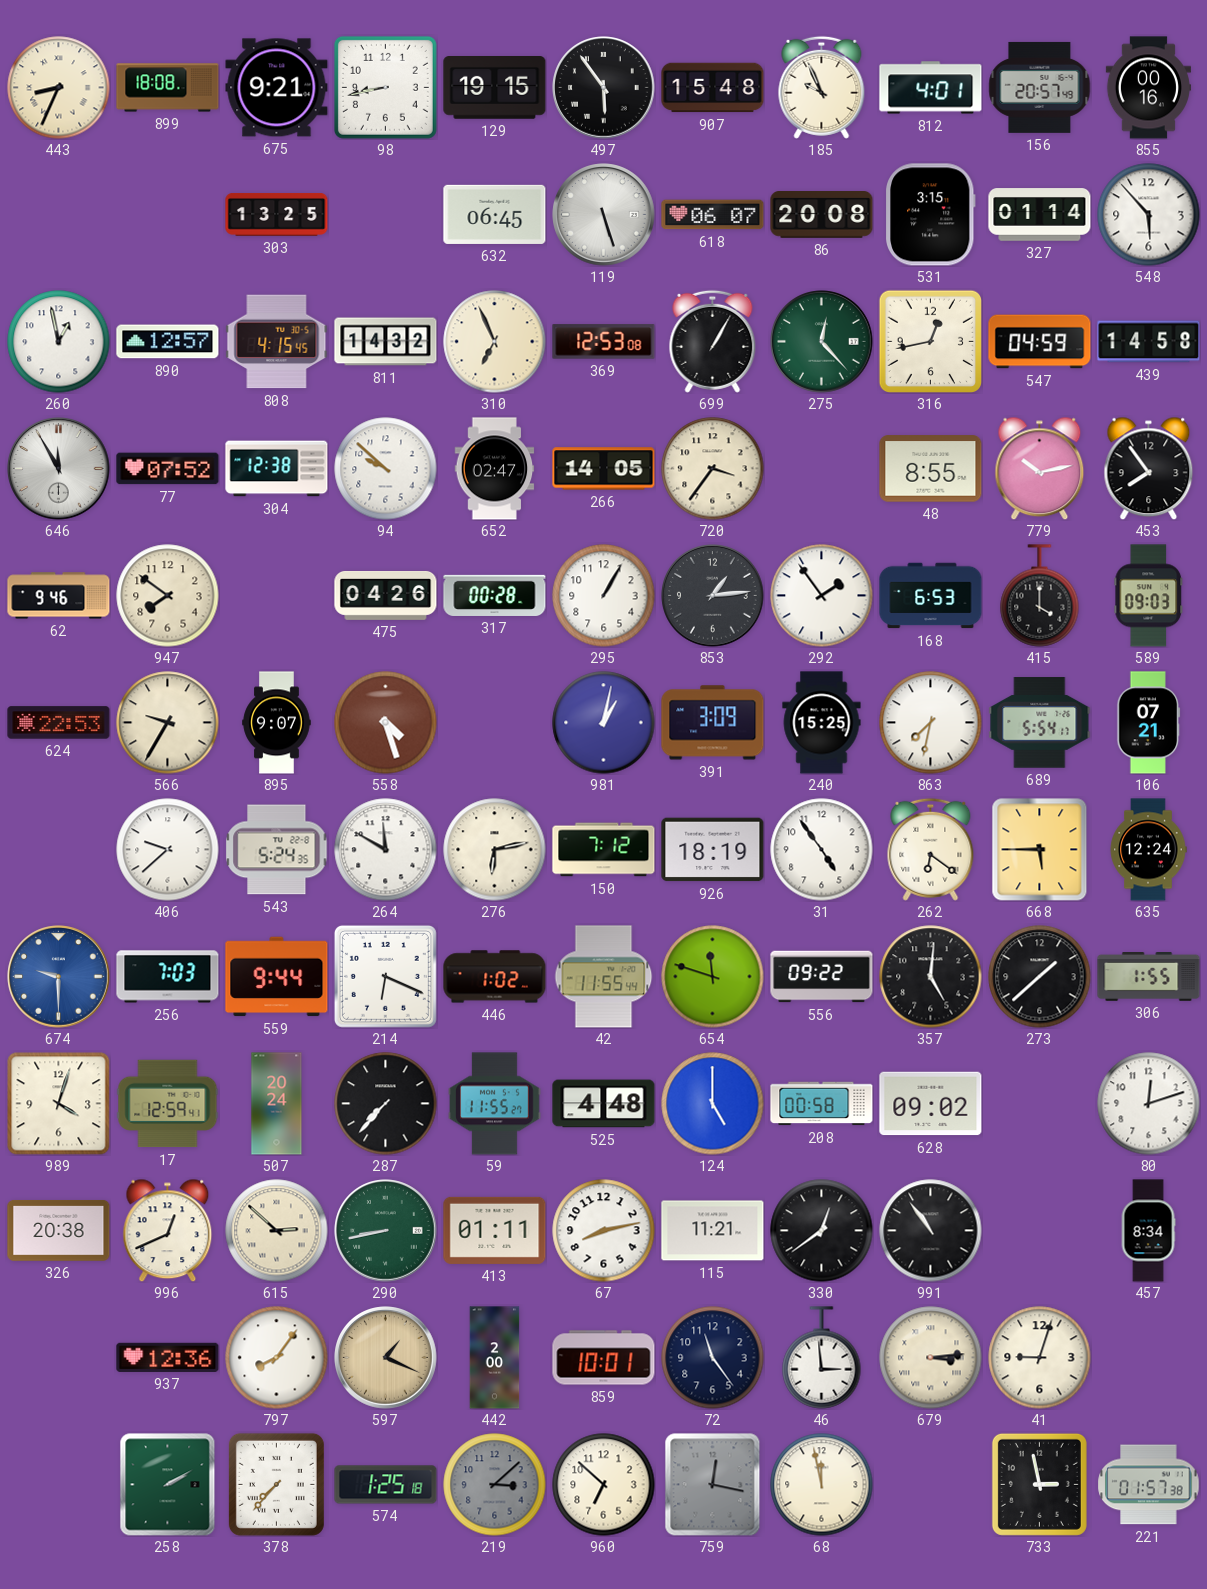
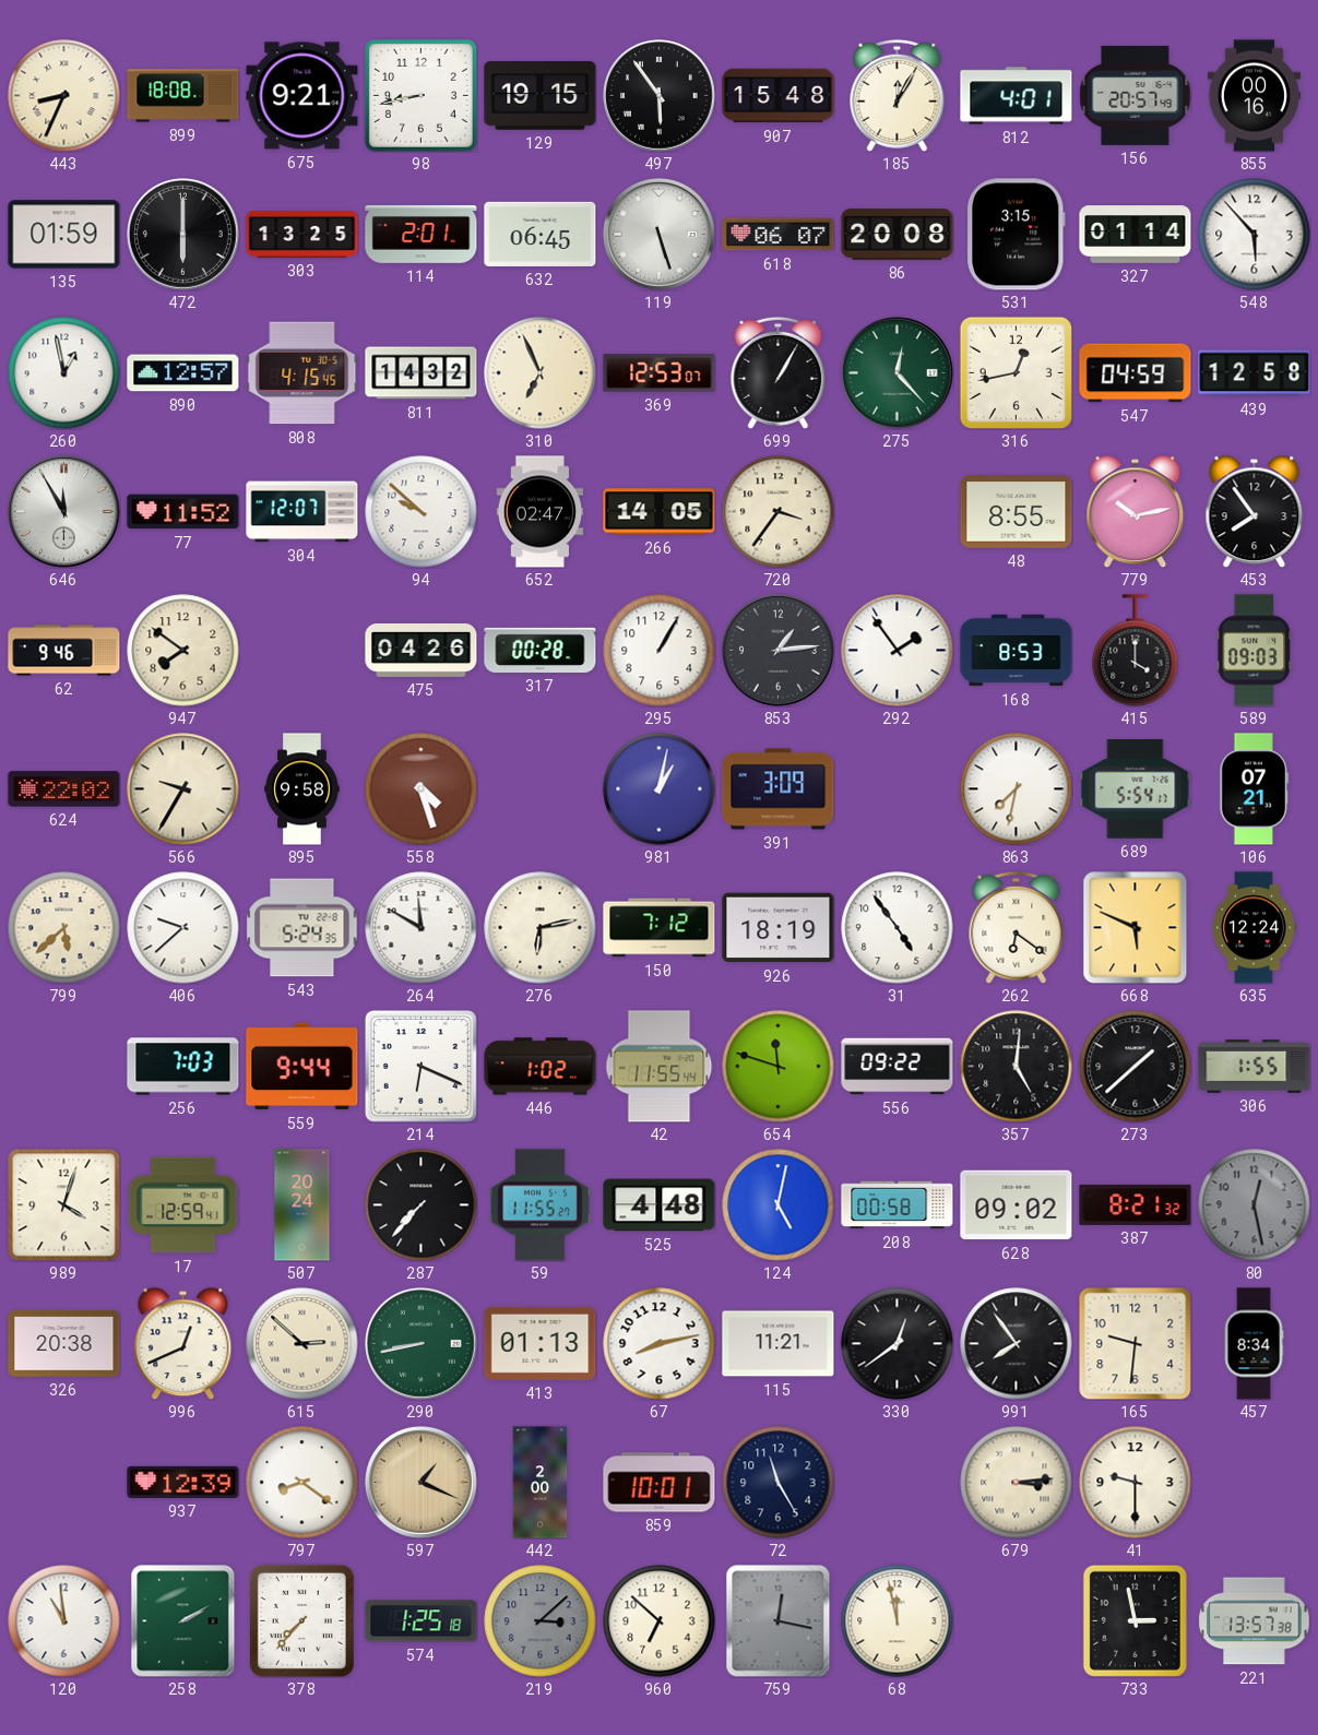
185: 9:56 -> 12:05 (898, 95)
135: none -> 01:59 (64, 235)
472: none -> 6:00 (183, 235)
114: none -> 2:01 (421, 234)
369: 12:53:08 -> 12:53:07 (660, 373)
439: 14:58 -> 12:58 (1255, 373)
77: 07:52 -> 11:52 (183, 512)
304: 12:38 -> 12:07 (302, 512)
168: 6:53 -> 8:53 (1017, 651)
624: 22:53 -> 22:02 (64, 789)
895: 9:07 -> 9:58 (302, 789)
240: 15:25 -> none (822, 723)
799: none -> 5:38 (64, 928)
668: 5:45 -> 5:49 (1136, 928)
674: 9:30 -> none (59, 977)
124: 5:00 -> 5:02 (779, 1205)
387: none -> 8:21 (1136, 1204)
80: 12:12 -> 12:28 (1255, 1205)
80 dial: white -> grey (1255, 1205)
413: 01:11 -> 01:13 (541, 1343)
991: 10:54 -> 7:54 (1017, 1344)
165: none -> 9:31 (1136, 1344)
937: 12:36 -> 12:39 (183, 1482)
797: 8:06 -> 8:21 (302, 1483)
72: 11:24 -> 11:25 (779, 1483)
46: 2:59 -> none (822, 1358)
41: 9:03 -> 9:30 (1136, 1483)
120: none -> 10:59 (64, 1621)
221: 01:57 -> 13:57 (1255, 1621)
